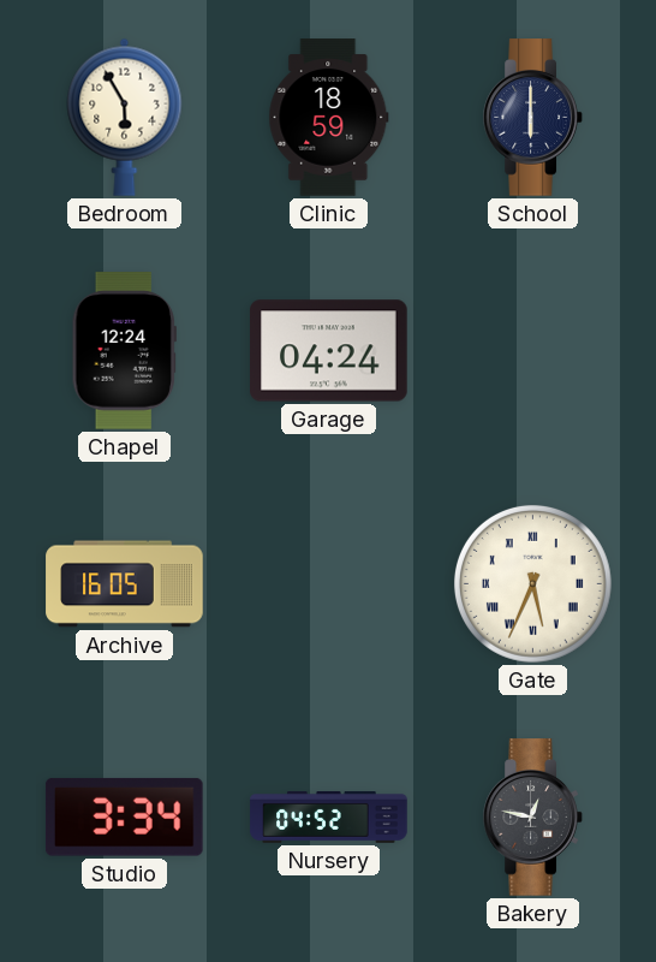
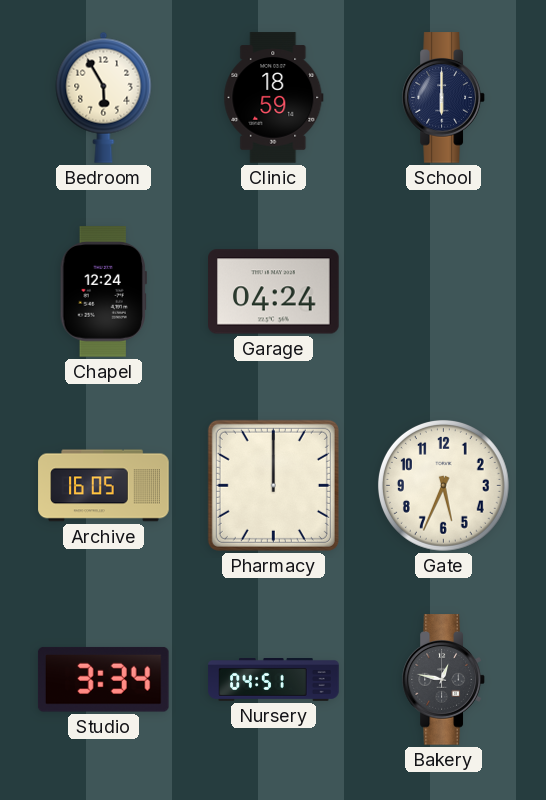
Pharmacy: none -> 12:00 (273, 485)
Gate numerals: Roman -> Arabic (443, 485)
Nursery: 04:52 -> 04:51 (274, 680)
